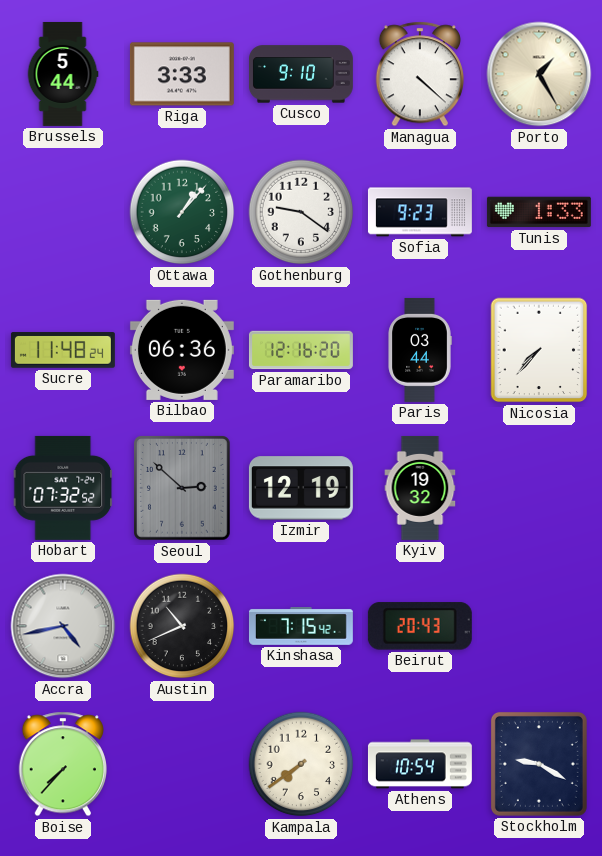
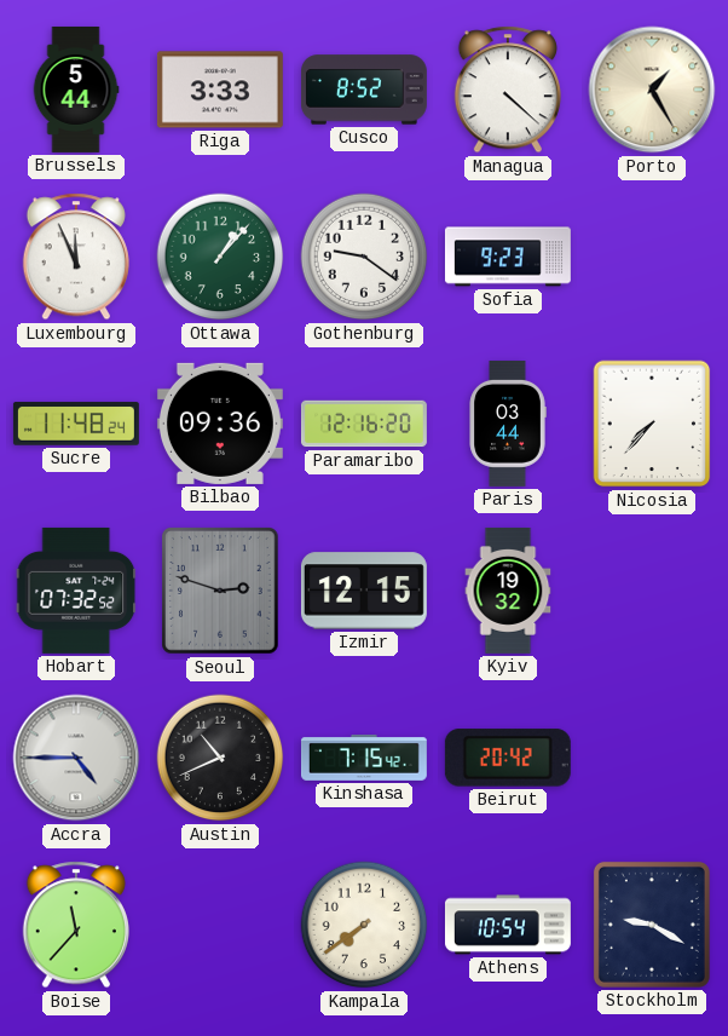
Cusco: 9:10 -> 8:52 (364, 90)
Luxembourg: none -> 11:56 (76, 257)
Tunis: 1:33 -> none (539, 212)
Bilbao: 06:36 -> 09:36 (220, 424)
Seoul: 2:52 -> 2:48 (221, 592)
Izmir: 12:19 -> 12:15 (364, 591)
Accra: 4:43 -> 4:45 (76, 758)
Beirut: 20:43 -> 20:42 (508, 758)
Boise: 7:37 -> 11:37 (76, 925)
